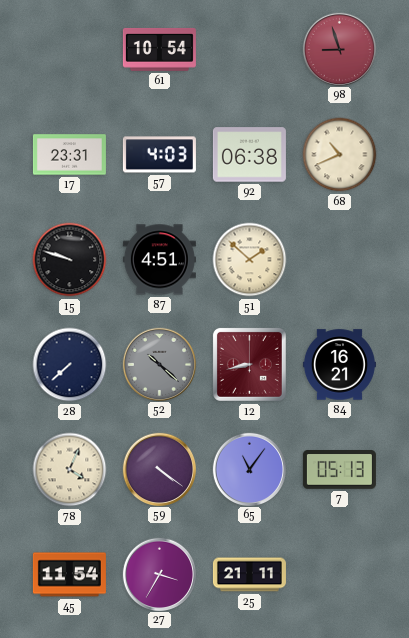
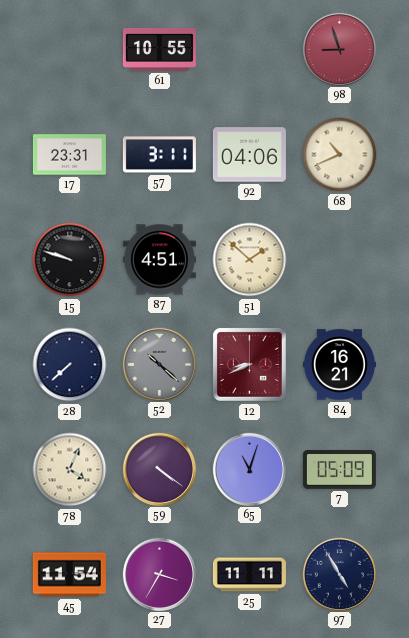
61: 10:54 -> 10:55 (159, 49)
57: 4:03 -> 3:11 (159, 155)
92: 06:38 -> 04:06 (249, 155)
12: 8:43 -> 8:41 (249, 364)
65: 11:06 -> 11:03 (249, 469)
7: 05:13 -> 05:09 (339, 470)
25: 21:11 -> 11:11 (249, 575)
97: none -> 4:55 (339, 574)
